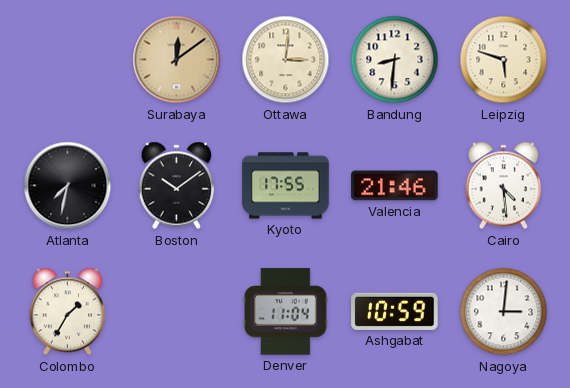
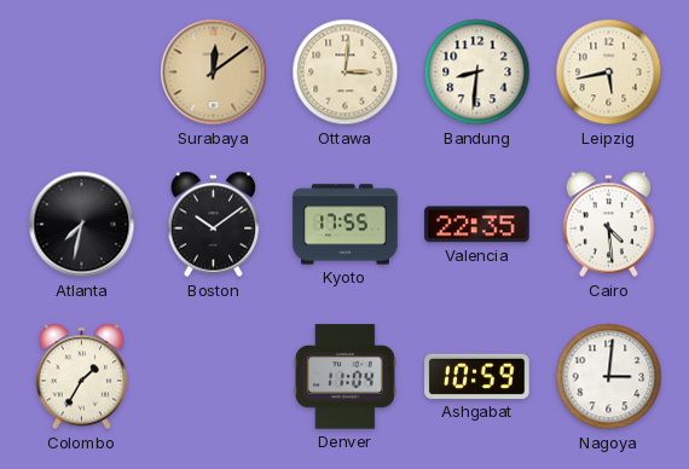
Leipzig: 5:48 -> 5:43 (609, 73)
Valencia: 21:46 -> 22:35 (477, 225)
